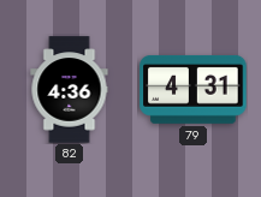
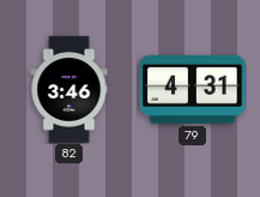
82: 4:36 -> 3:46 (69, 90)
